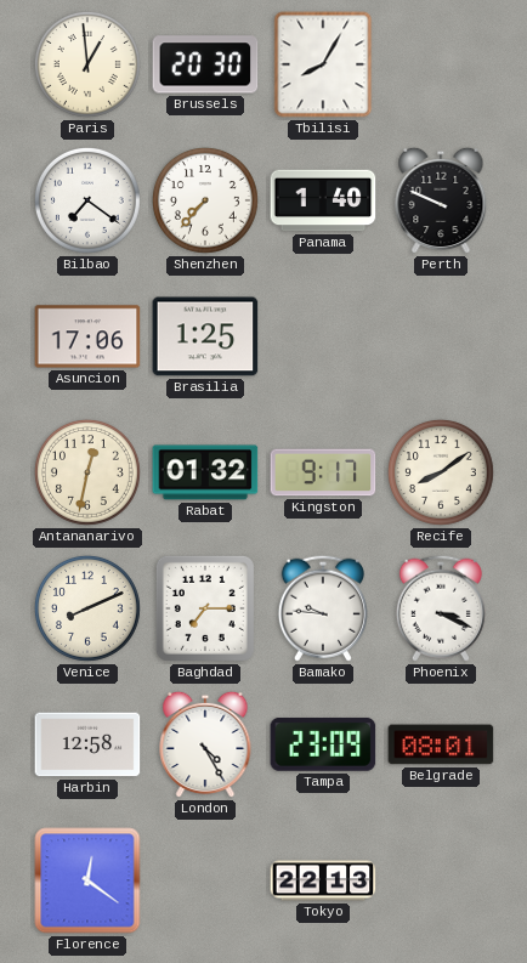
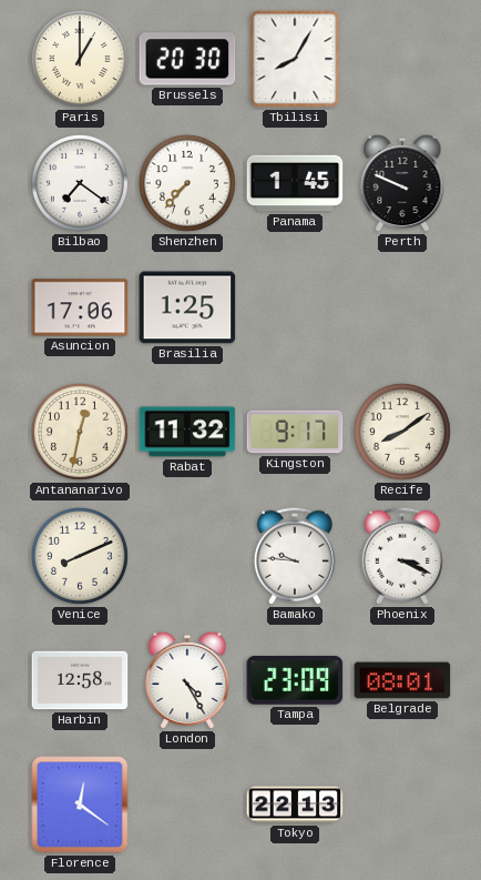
Paris: 12:59 -> 1:00 (80, 59)
Panama: 1:40 -> 1:45 (295, 183)
Rabat: 01:32 -> 11:32 (187, 432)
Baghdad: 7:15 -> none (205, 608)
